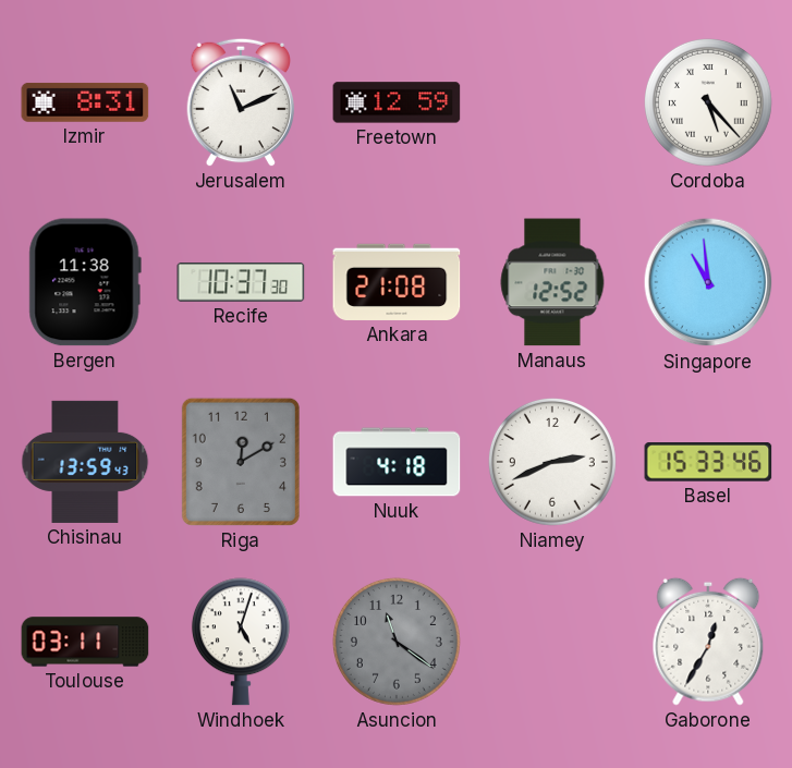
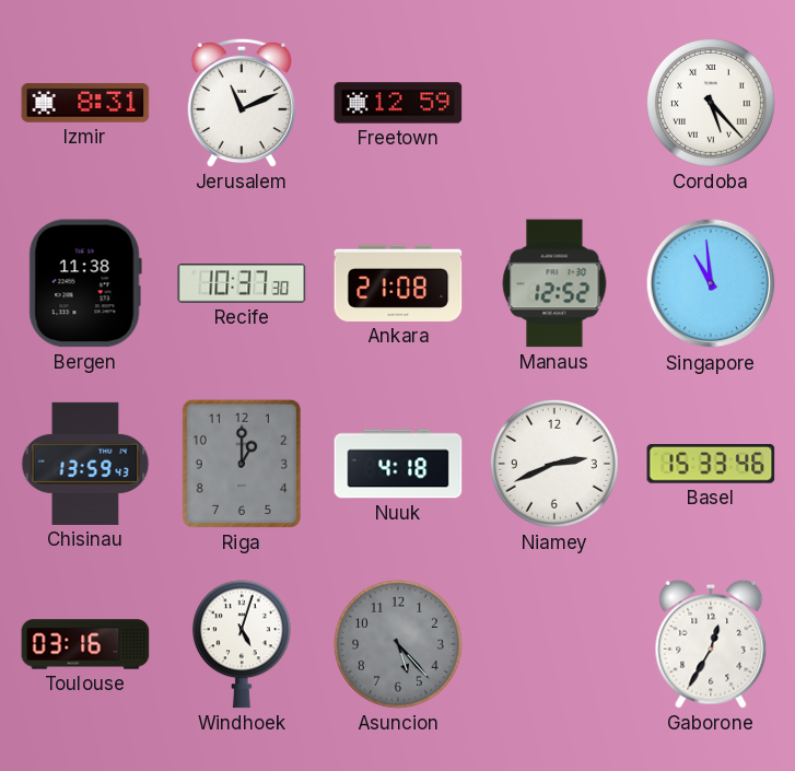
Riga: 12:10 -> 1:00 (242, 464)
Toulouse: 03:11 -> 03:16 (85, 644)
Asuncion: 11:21 -> 5:23 (398, 644)
